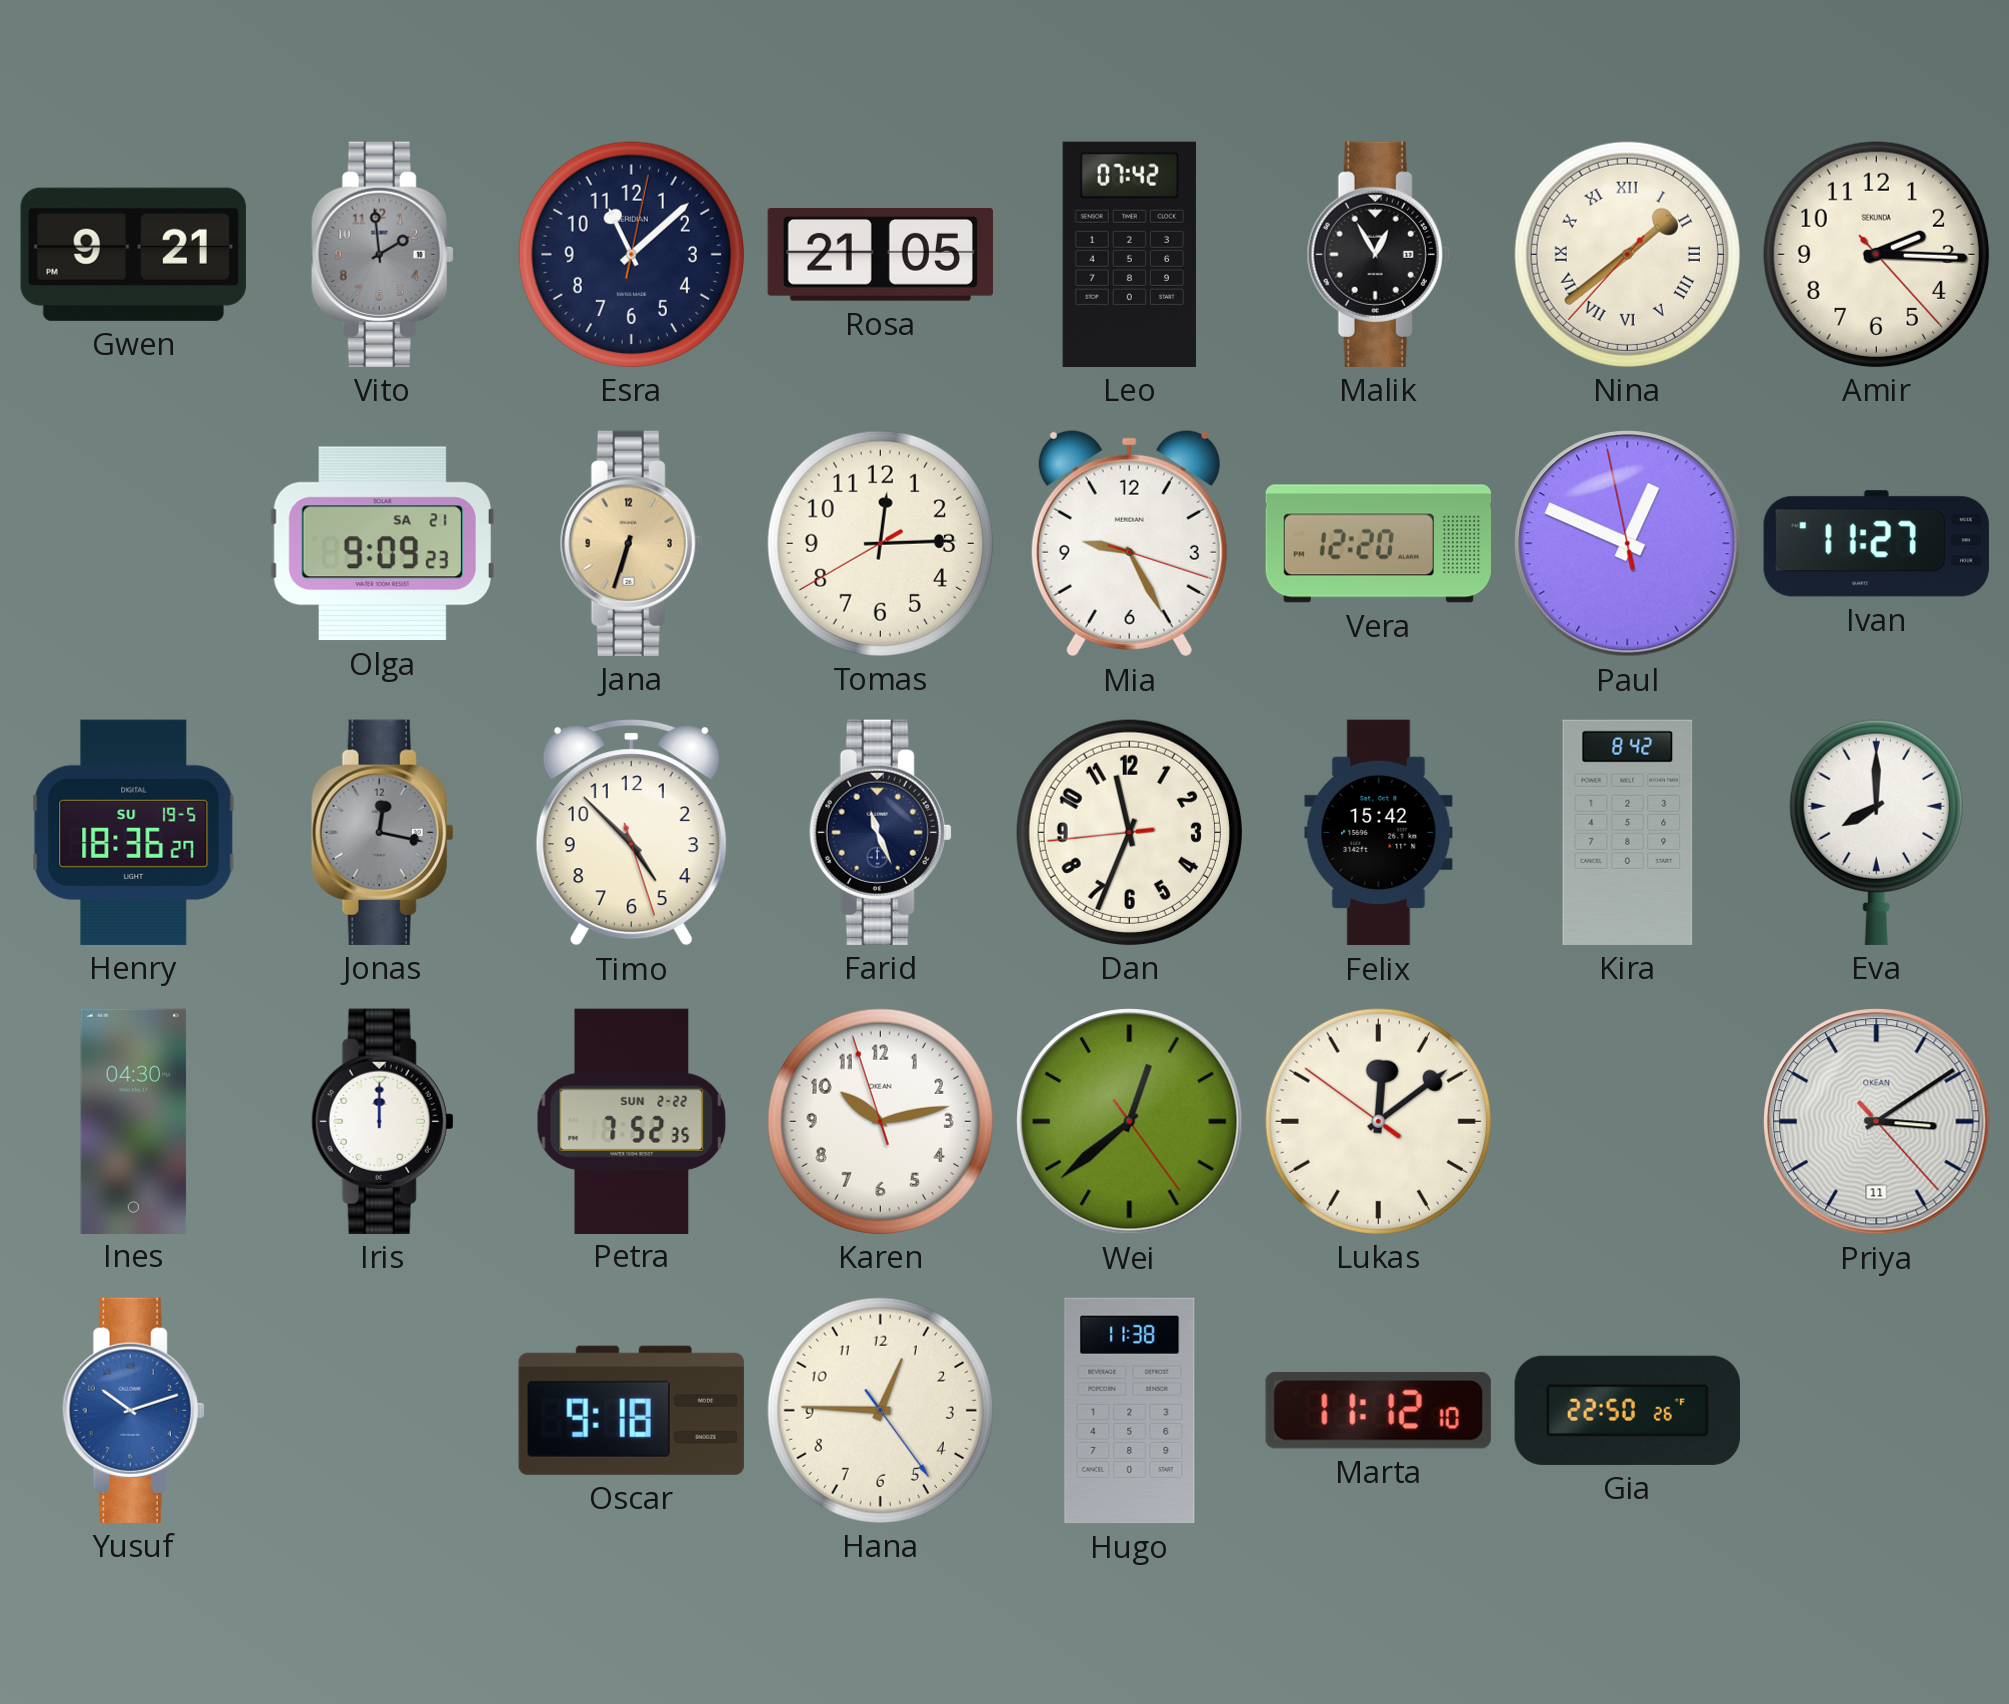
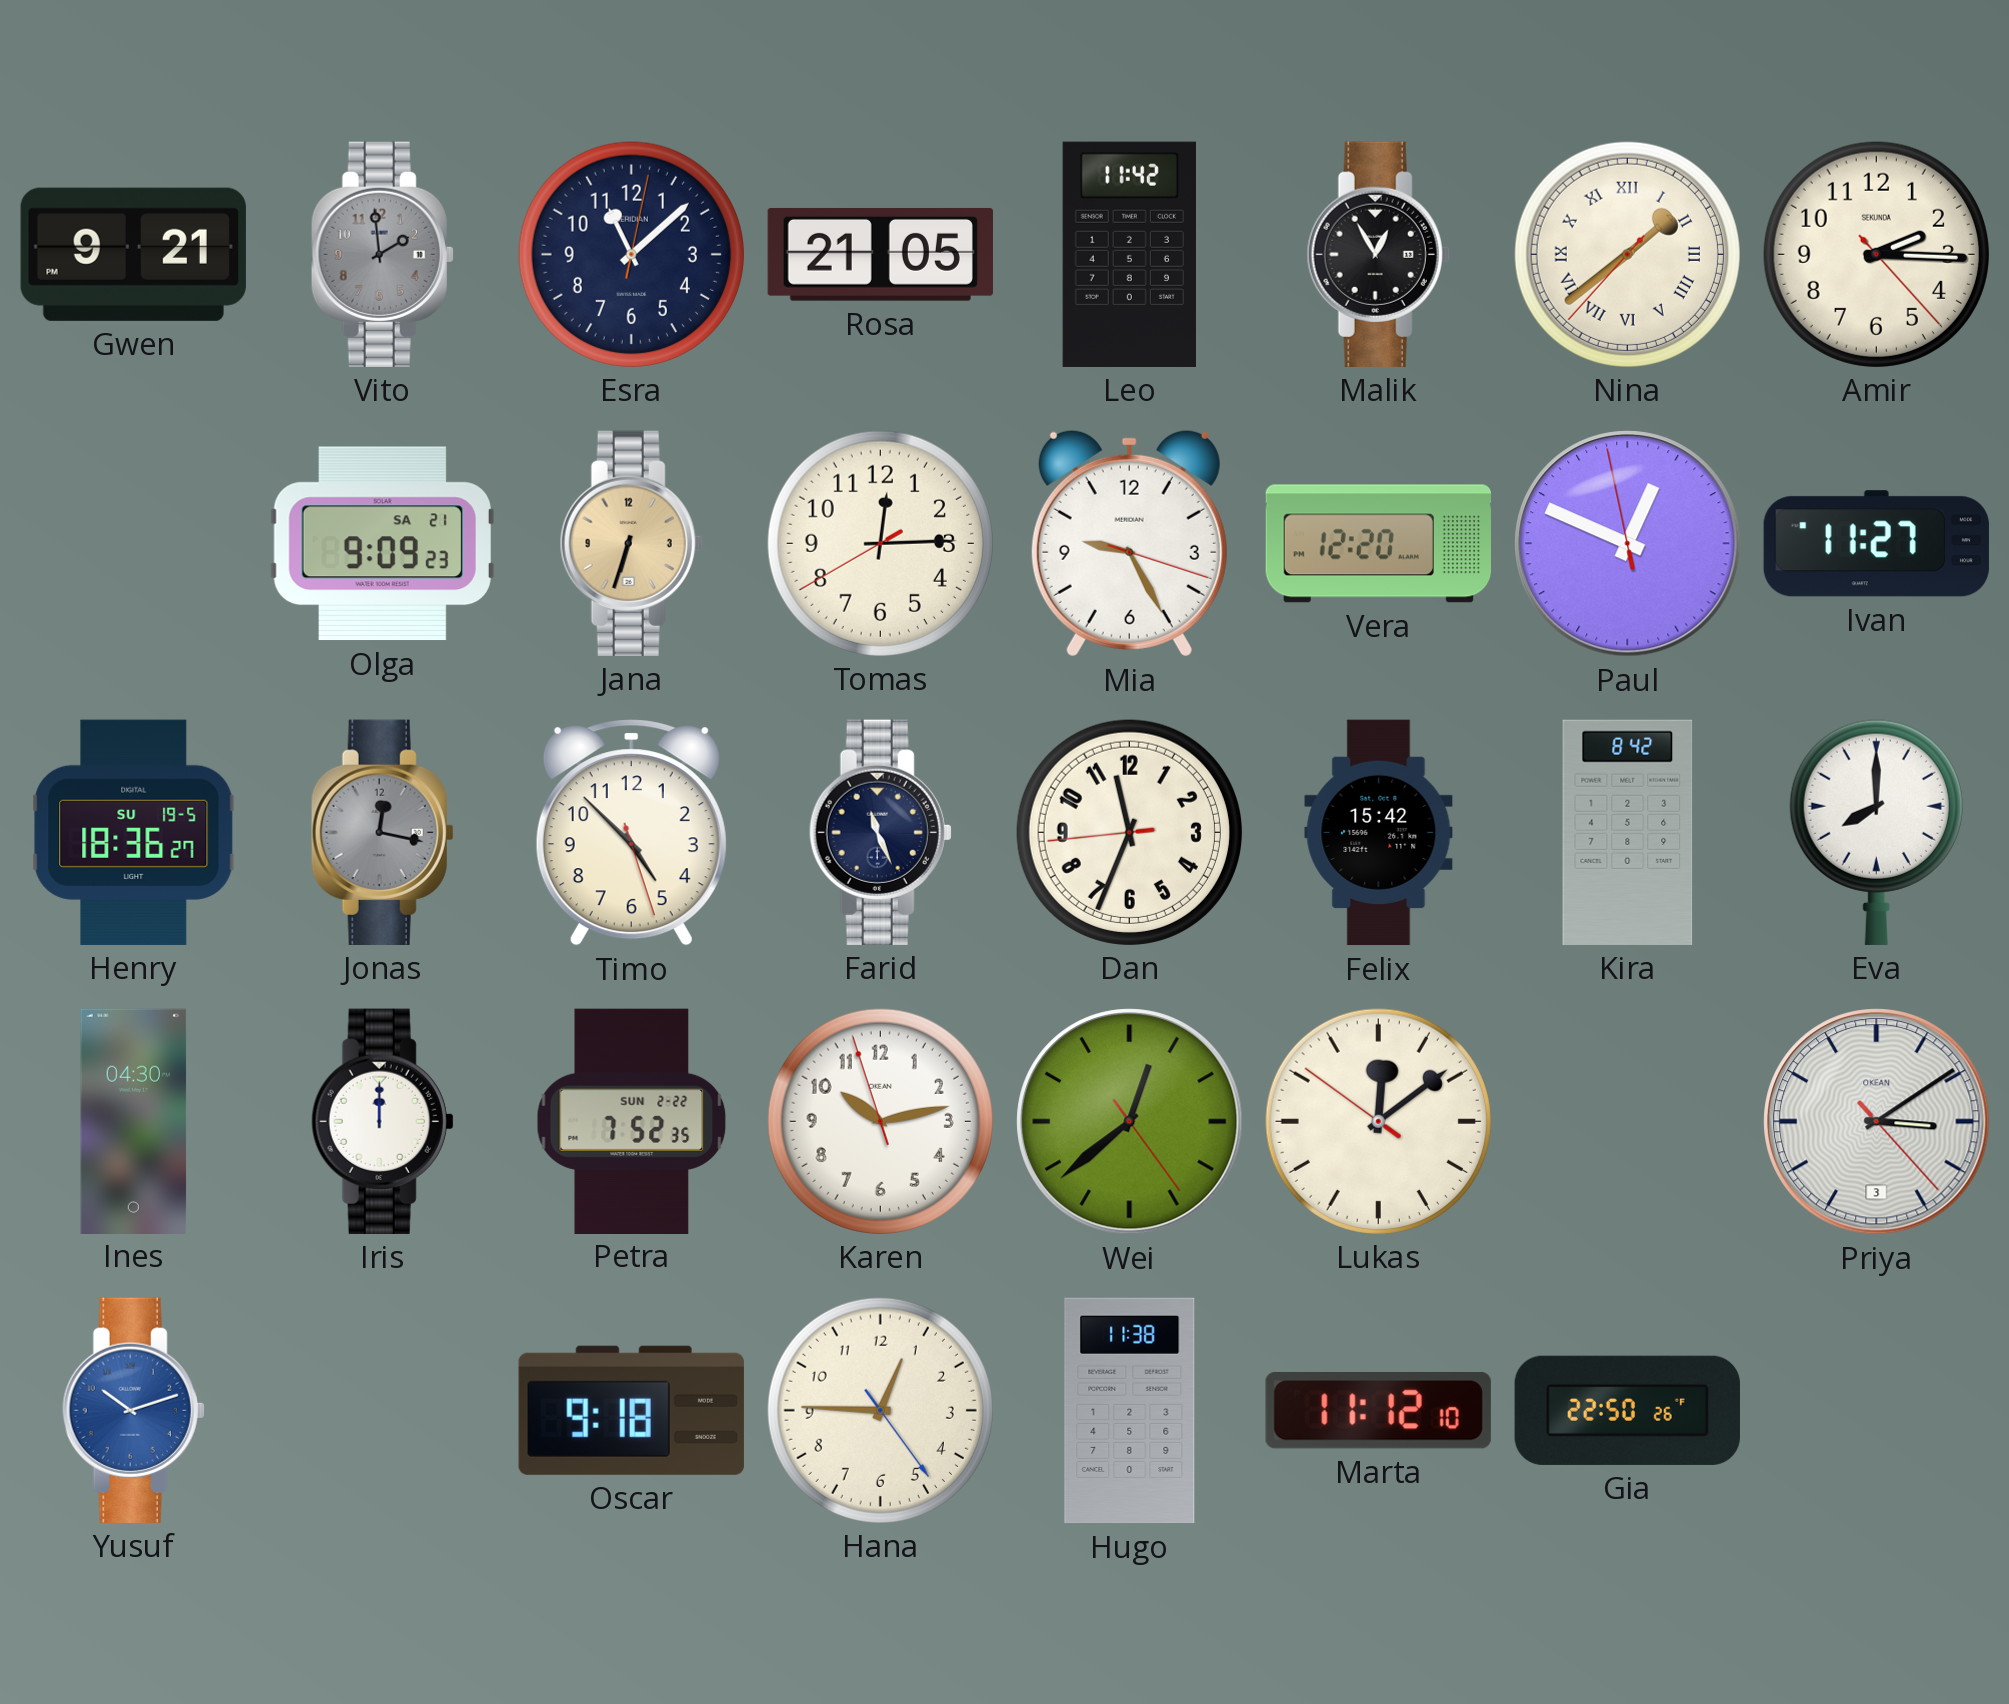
Leo: 07:42 -> 11:42 (1129, 254)
Priya date: 11 -> 3 (1877, 1122)
